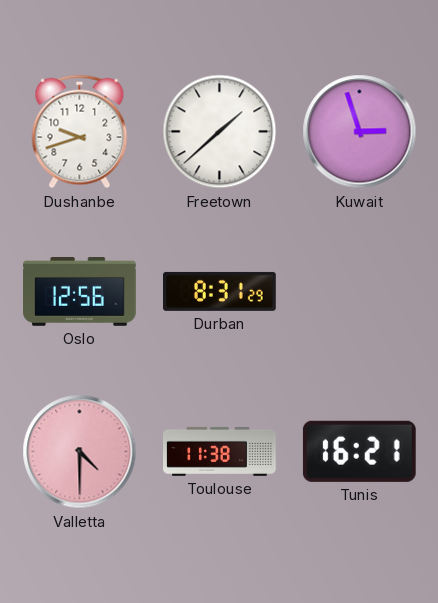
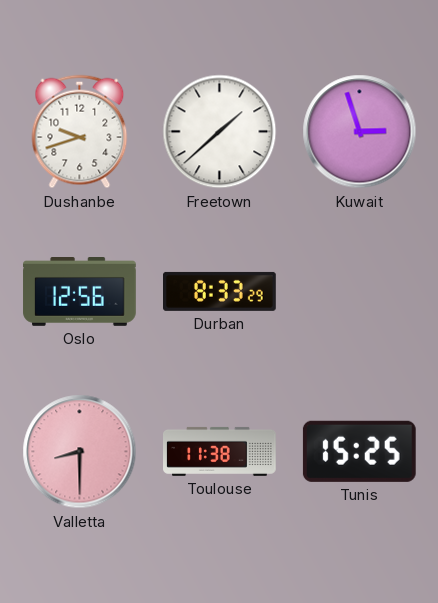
Durban: 8:31 -> 8:33 (220, 291)
Valletta: 4:30 -> 8:30 (80, 452)
Tunis: 16:21 -> 15:25 (359, 451)
